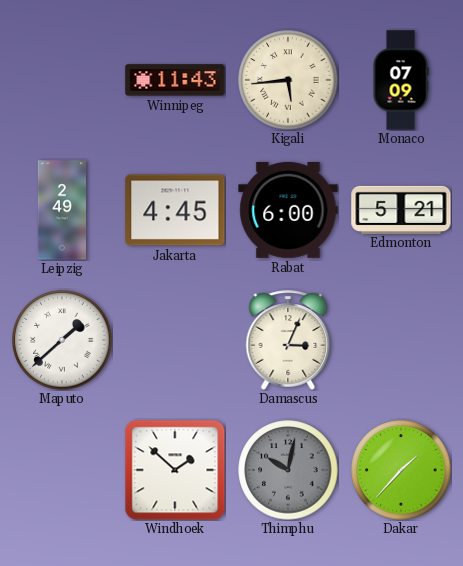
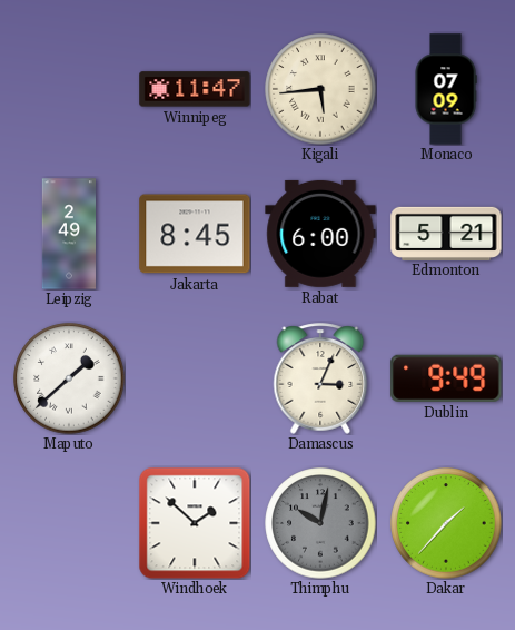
Winnipeg: 11:43 -> 11:47 (195, 89)
Jakarta: 4:45 -> 8:45 (195, 234)
Dublin: none -> 9:49 (446, 378)
